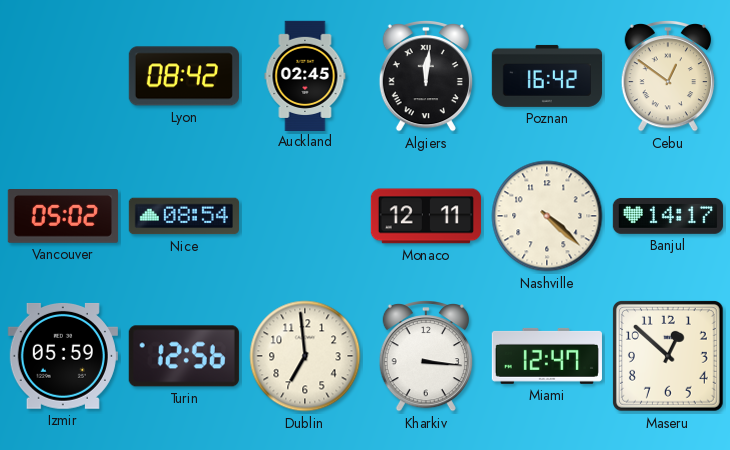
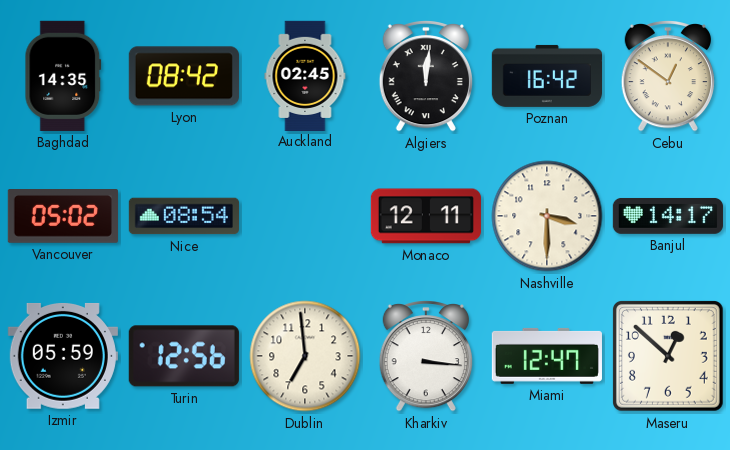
Baghdad: none -> 14:35 (63, 76)
Nashville: 4:22 -> 3:30 (547, 216)
